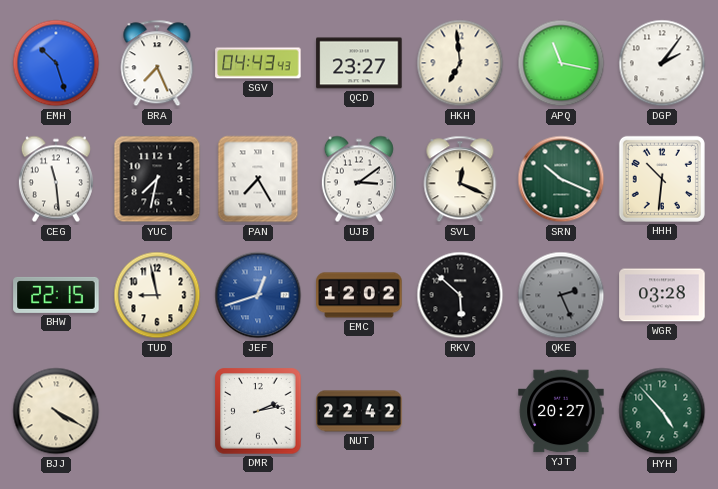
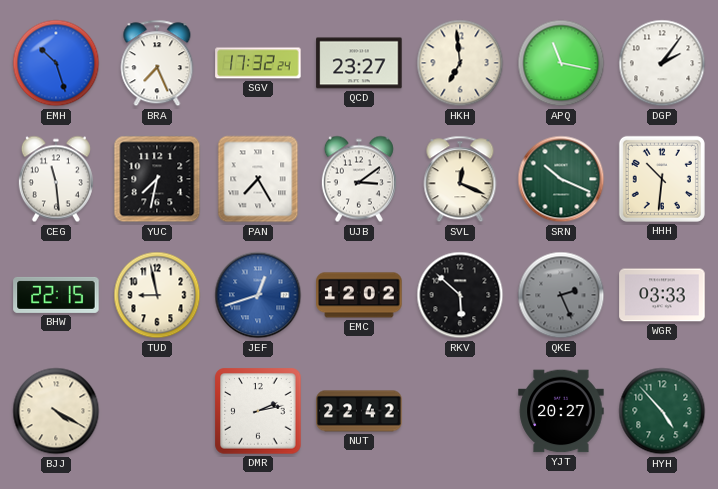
SGV: 04:43 -> 17:32 (258, 63)
WGR: 03:28 -> 03:33 (662, 295)
